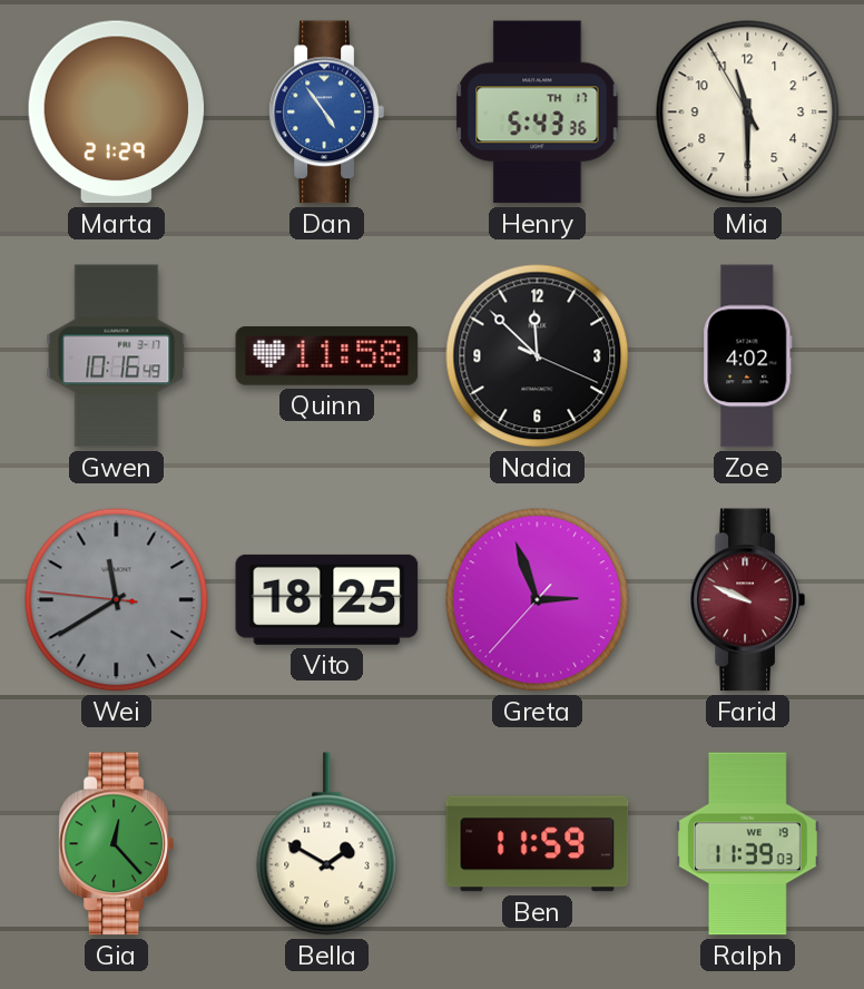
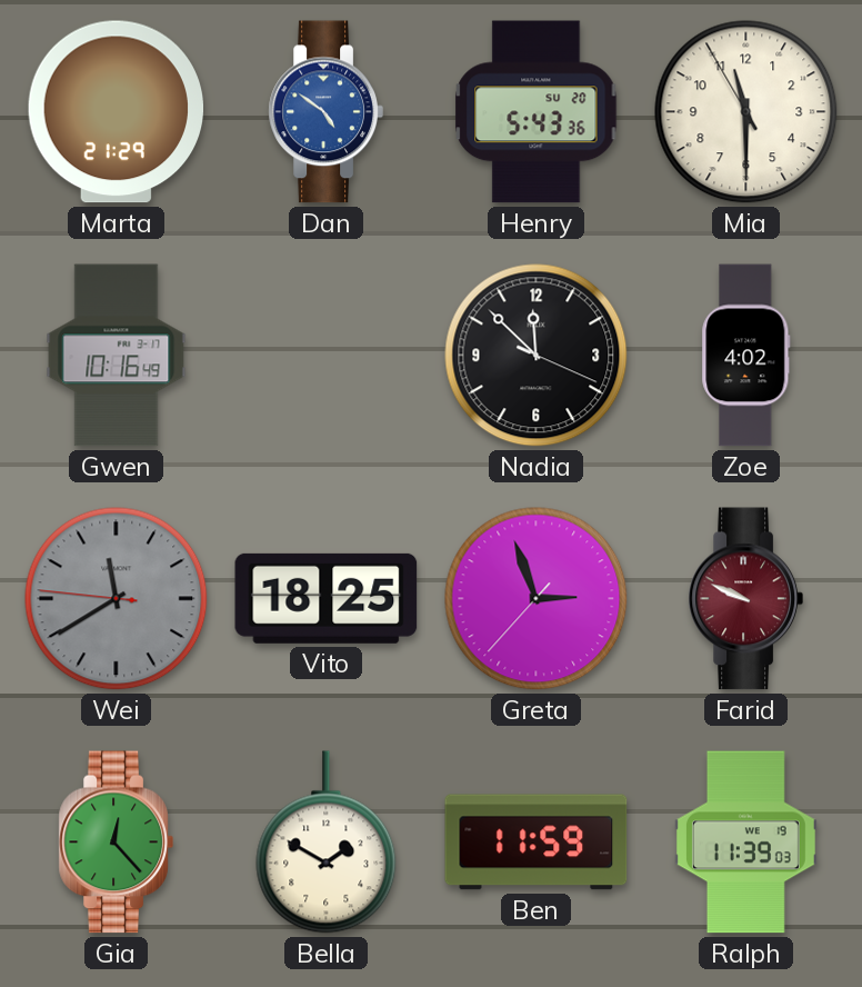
Dan: 4:54 -> 4:51 (325, 112)
Henry date: TH 17 -> SU 20 (537, 112)
Quinn: 11:58 -> none (327, 356)
